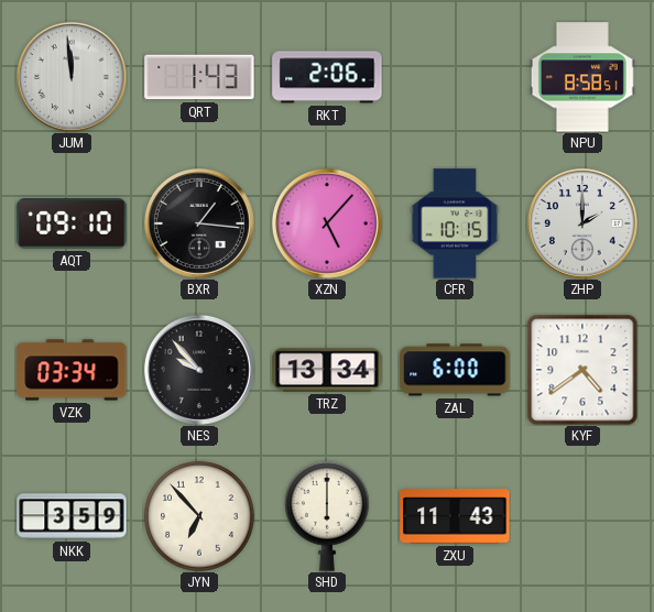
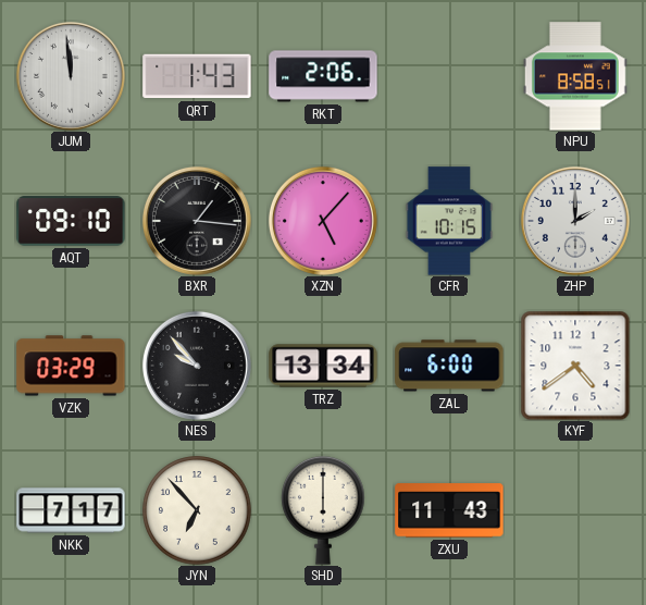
VZK: 03:34 -> 03:29 (71, 366)
NKK: 3:59 -> 7:17 (71, 510)
